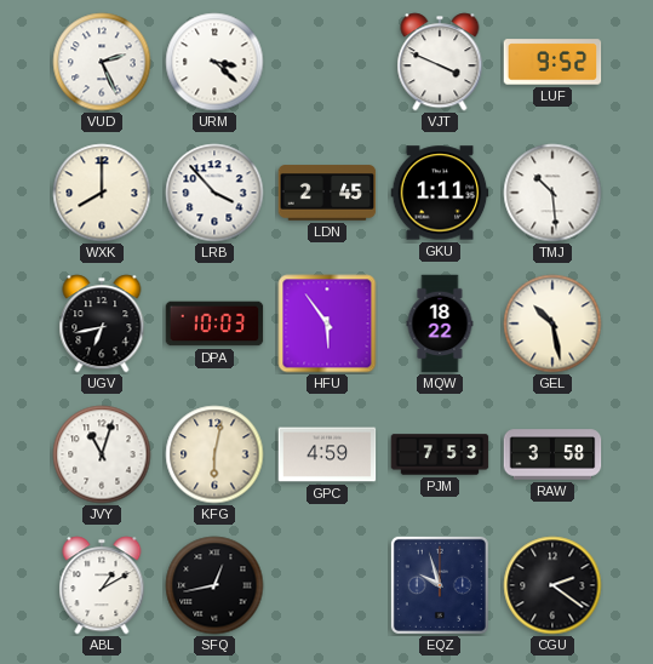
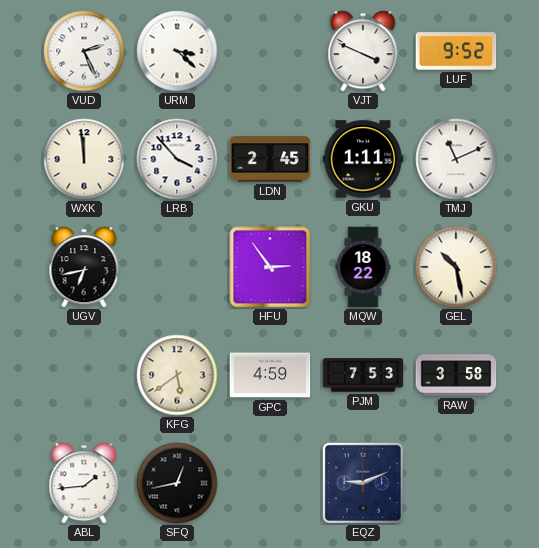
WXK: 8:00 -> 11:59 (84, 159)
TMJ: 10:29 -> 11:11 (456, 159)
DPA: 10:03 -> none (214, 324)
HFU: 5:54 -> 2:54 (270, 267)
JVY: 11:03 -> none (102, 454)
KFG: 6:02 -> 5:39 (177, 375)
ABL: 1:10 -> 1:44 (84, 483)
EQZ: 9:57 -> 9:11 (363, 483)
CGU: 2:21 -> none (552, 585)
